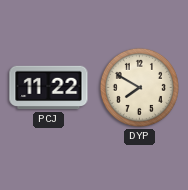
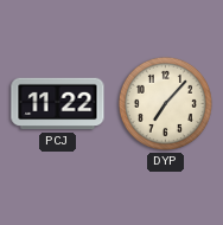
DYP: 7:50 -> 7:07 (165, 103)
